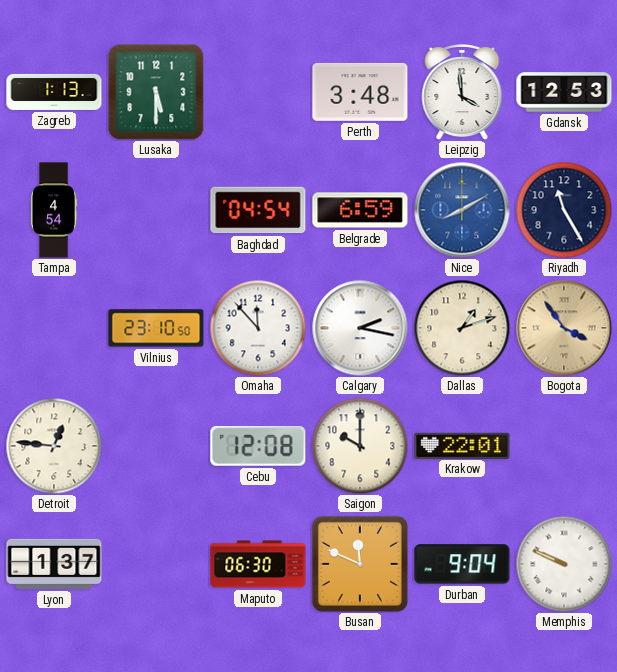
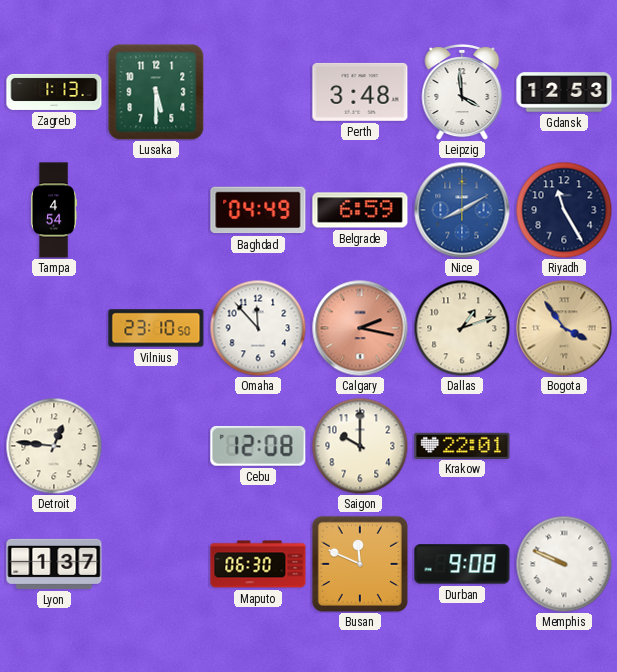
Baghdad: 04:54 -> 04:49 (258, 210)
Calgary dial: white -> salmon (360, 328)
Durban: 9:04 -> 9:08 (462, 564)
